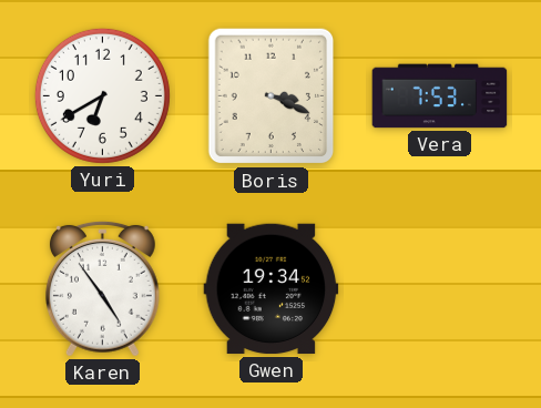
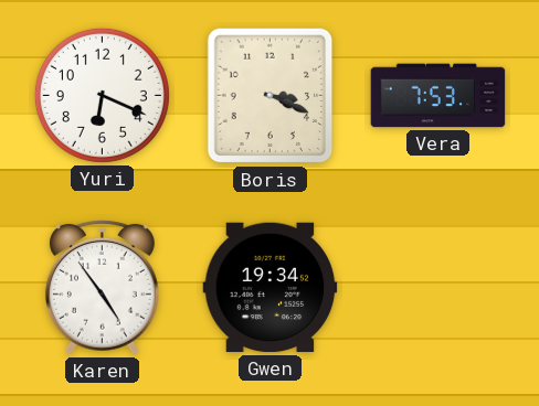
Yuri: 6:40 -> 6:19 (102, 95)
